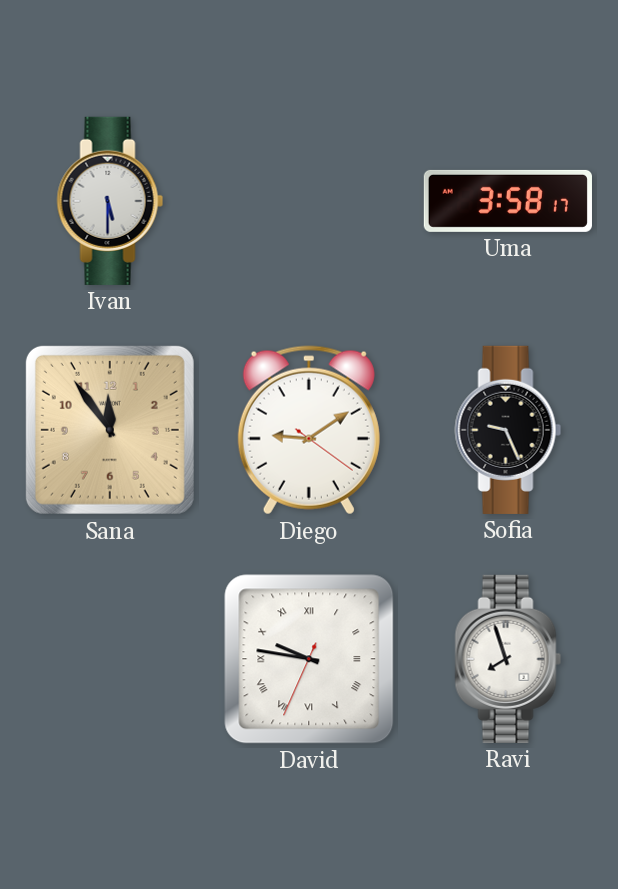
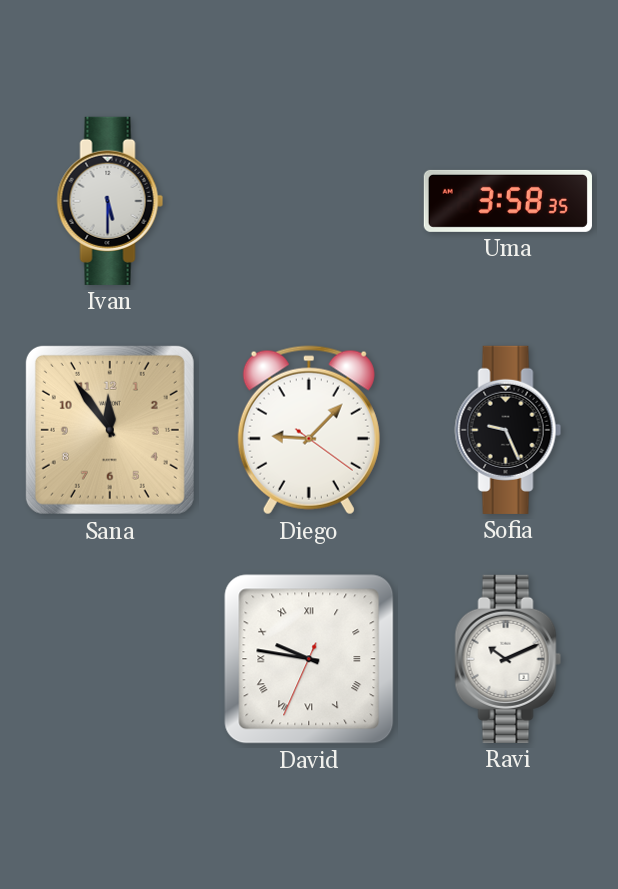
Uma: 3:58:17 -> 3:58:35 (508, 201)
Diego: 9:09 -> 9:07 (309, 430)
Ravi: 7:57 -> 10:11 (508, 659)
